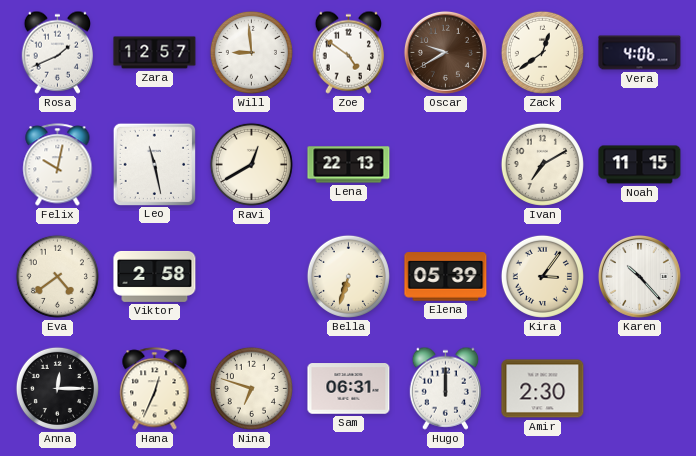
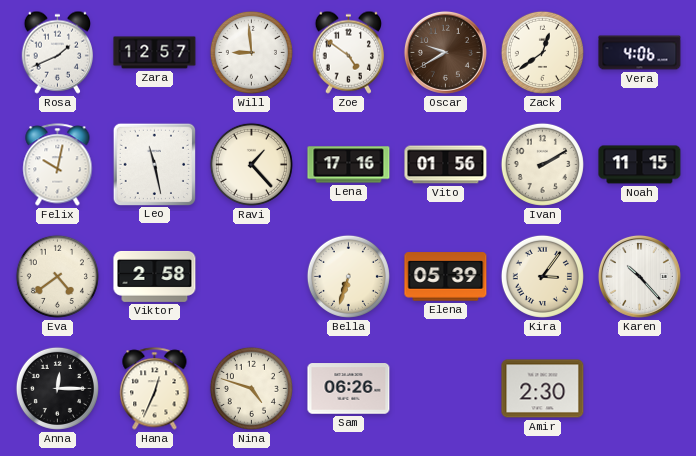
Ravi: 12:40 -> 1:23 (251, 164)
Lena: 22:13 -> 17:16 (349, 165)
Vito: none -> 01:56 (446, 165)
Ivan: 7:10 -> 2:10 (542, 164)
Nina: 6:48 -> 4:48 (251, 388)
Sam: 06:31 -> 06:26 (349, 389)
Hugo: 12:00 -> none (445, 388)
